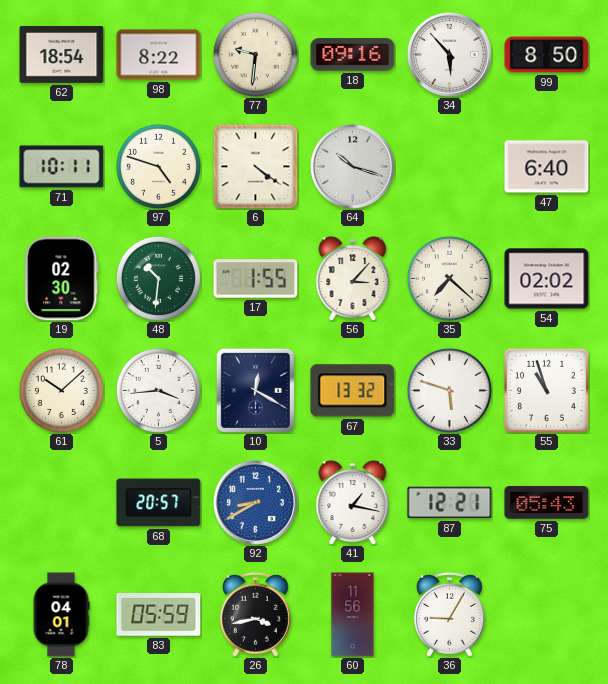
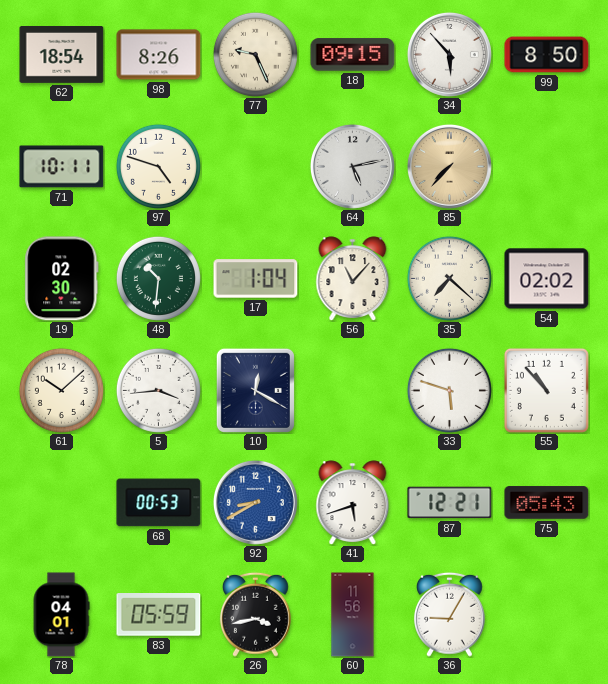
98: 8:22 -> 8:26 (159, 55)
77: 9:31 -> 9:26 (255, 54)
18: 09:16 -> 09:15 (353, 55)
6: 4:21 -> none (256, 167)
64: 10:18 -> 5:13 (352, 166)
85: none -> 7:37 (449, 166)
47: 6:40 -> none (547, 167)
17: 1:55 -> 1:04 (256, 279)
56: 3:07 -> 11:07 (353, 279)
67: 13:32 -> none (353, 391)
55: 10:57 -> 10:53 (546, 390)
68: 20:57 -> 00:53 (159, 503)
41: 1:17 -> 5:42 (353, 503)
